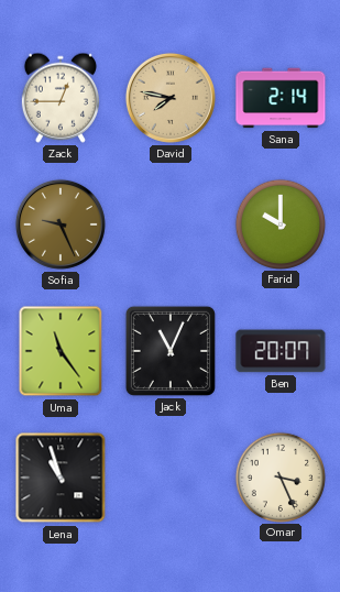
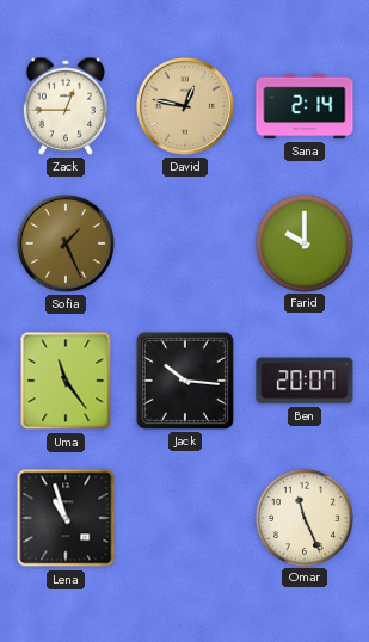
David: 7:47 -> 12:47 (185, 106)
Sofia: 9:26 -> 1:26 (66, 243)
Jack: 11:04 -> 10:16 (185, 381)
Omar: 3:26 -> 11:26 (303, 517)
